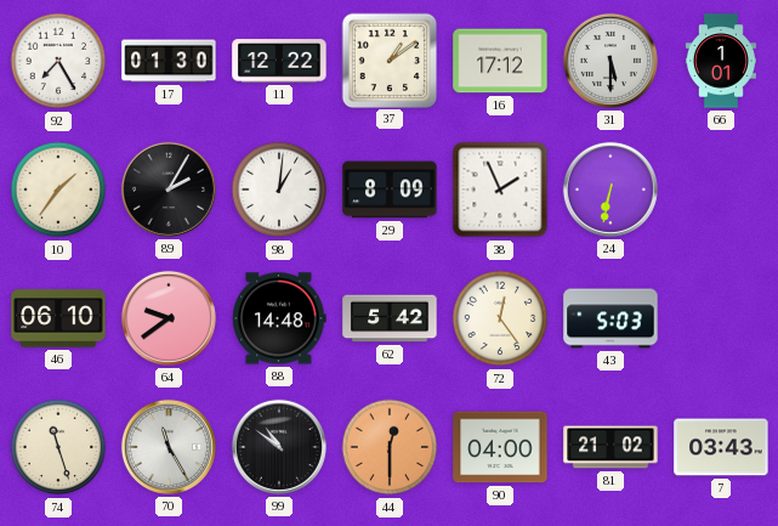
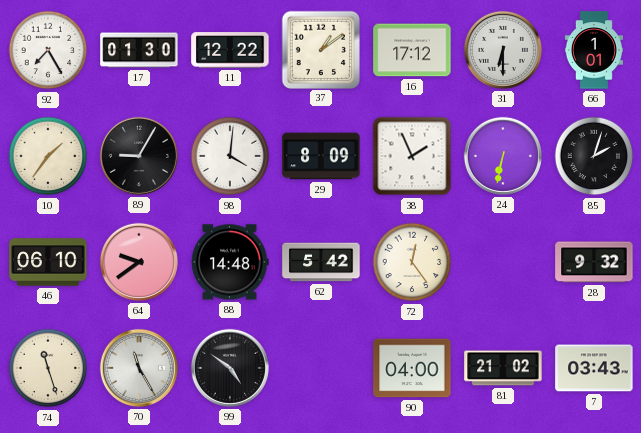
31: 5:30 -> 6:30 (503, 50)
89: 2:05 -> 9:05 (139, 156)
98: 1:01 -> 4:01 (230, 156)
85: none -> 2:03 (594, 156)
43: 5:03 -> none (611, 318)
28: none -> 9:32 (594, 262)
99: 10:51 -> 4:51 (230, 368)
44: 12:30 -> none (390, 447)
